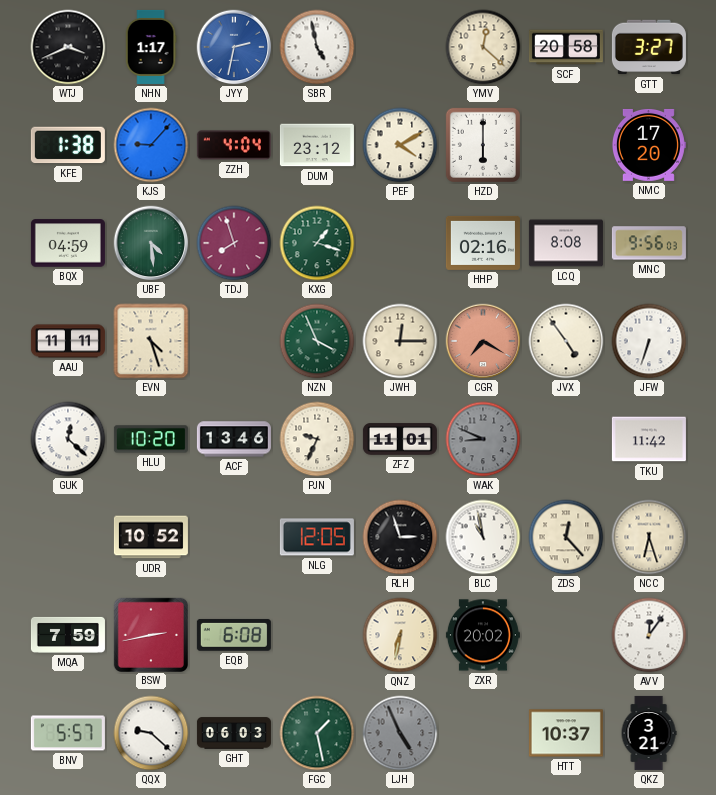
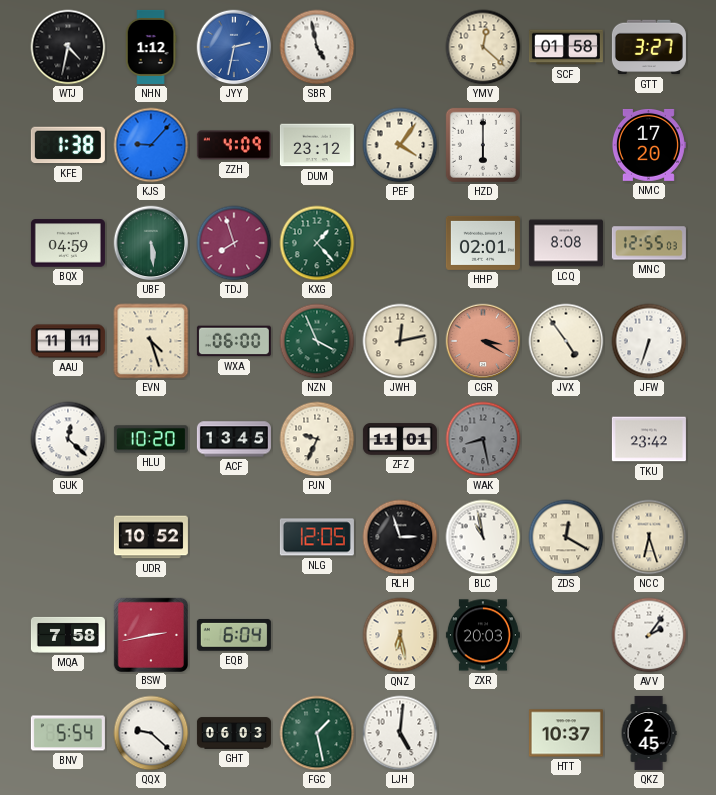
WTJ: 3:41 -> 4:32 (68, 47)
NHN: 1:17 -> 1:12 (151, 47)
SCF: 20:58 -> 01:58 (566, 47)
ZZH: 4:04 -> 4:09 (234, 145)
PEF: 4:10 -> 4:06 (400, 145)
UBF: 4:29 -> 5:29 (151, 243)
KXG: 1:18 -> 1:23 (317, 243)
HHP: 02:16 -> 02:01 (483, 243)
MNC: 9:56 -> 12:55 (649, 243)
WXA: none -> 06:00 (234, 341)
JWH: 12:15 -> 12:13 (400, 341)
CGR: 7:20 -> 3:20 (483, 341)
ACF: 13:46 -> 13:45 (234, 439)
WAK: 8:49 -> 8:28 (483, 439)
TKU: 11:42 -> 23:42 (649, 439)
ZDS: 12:23 -> 12:20 (566, 537)
MQA: 7:59 -> 7:58 (68, 635)
EQB: 6:08 -> 6:04 (234, 635)
QNZ: 6:32 -> 6:28 (400, 635)
ZXR: 20:02 -> 20:03 (483, 635)
AVV: 12:06 -> 2:06 (649, 635)
BNV: 5:57 -> 5:54 (68, 733)
LJH: 4:56 -> 5:01 (400, 733)
LJH dial: grey -> white (400, 733)
QKZ: 3:21 -> 2:45 (649, 733)
